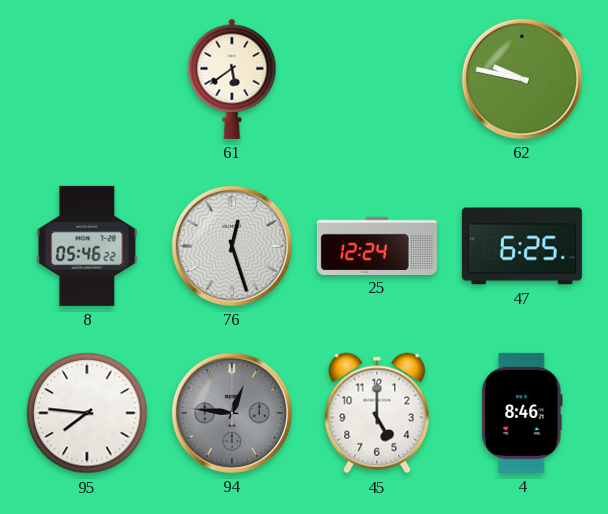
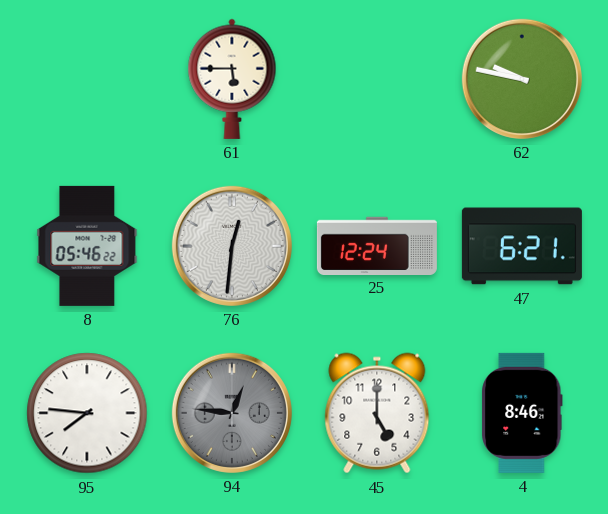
61: 5:39 -> 5:45 (232, 79)
76: 12:27 -> 12:31 (232, 246)
47: 6:25 -> 6:21 (522, 246)
